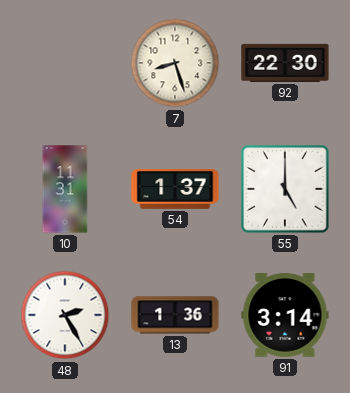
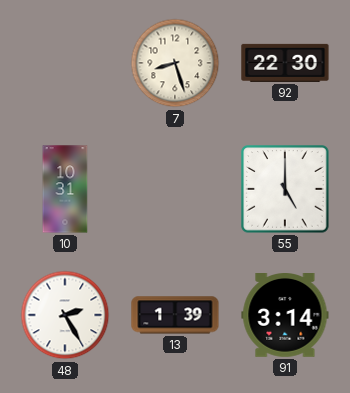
10: 11:31 -> 10:31 (65, 189)
54: 1:37 -> none (175, 190)
13: 1:36 -> 1:39 (175, 315)
